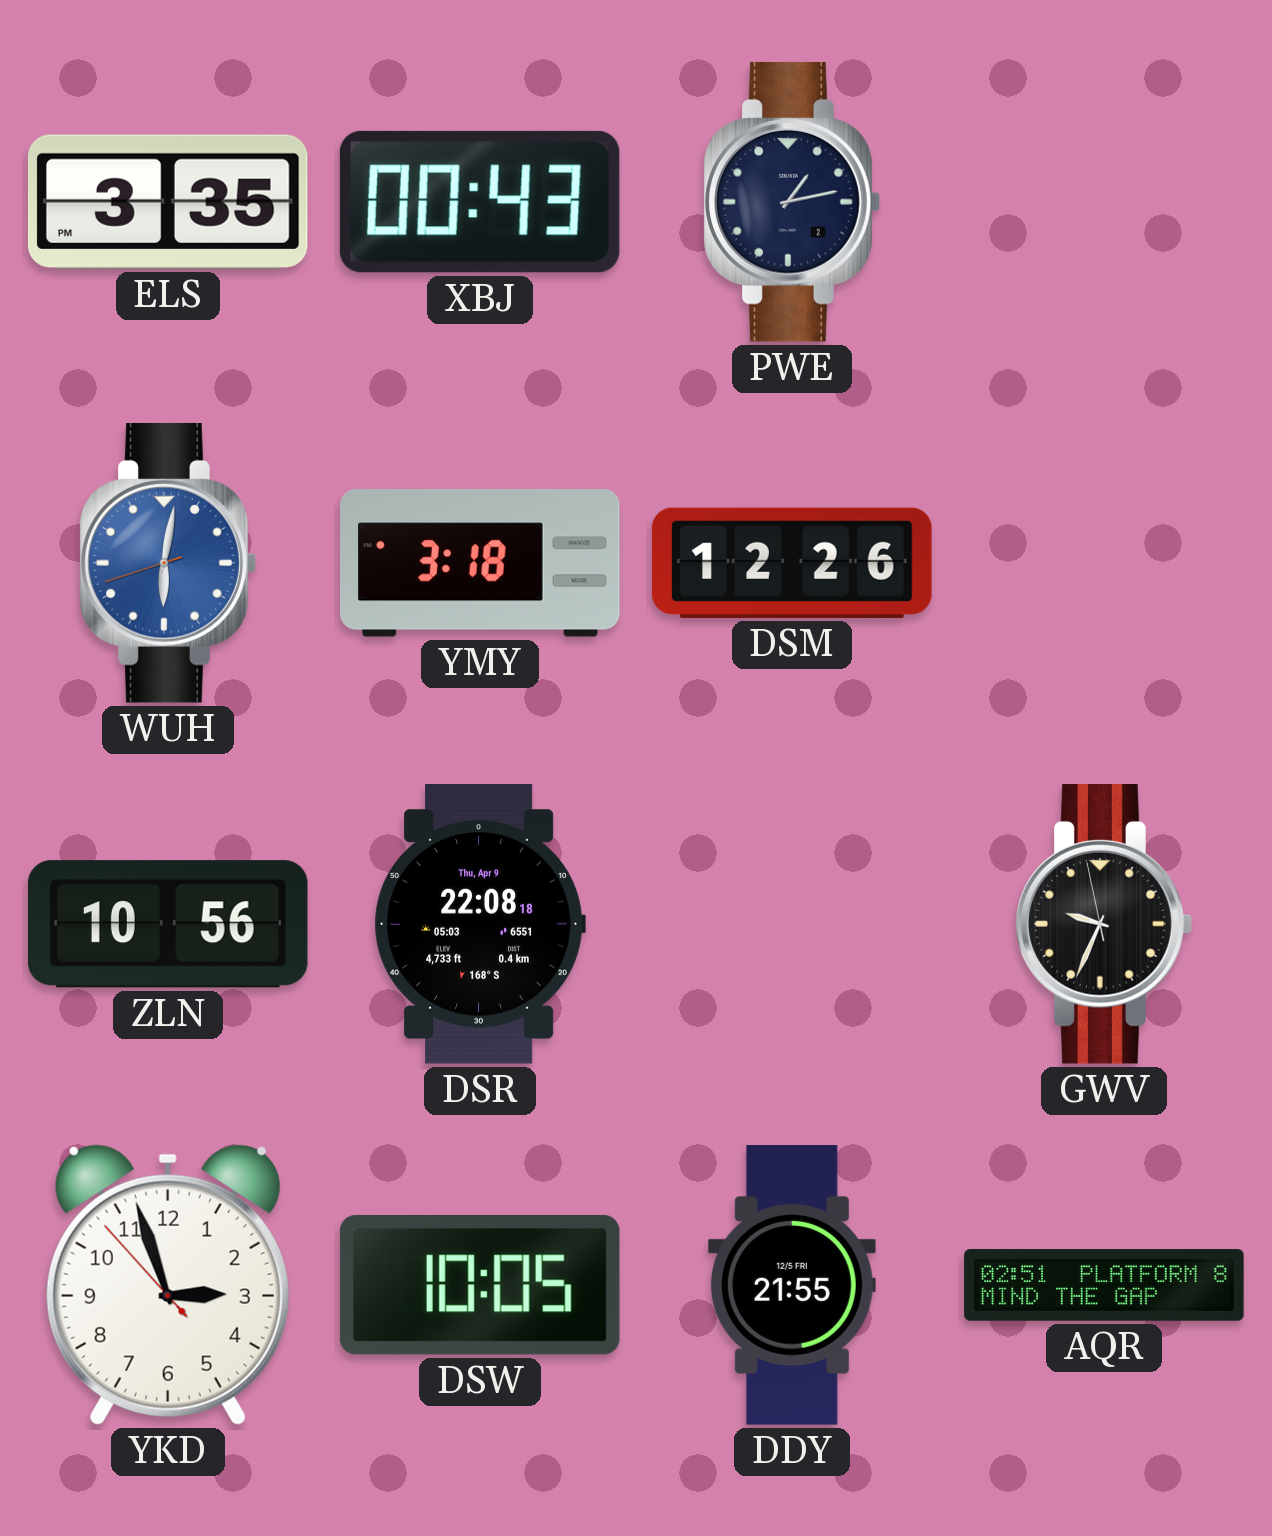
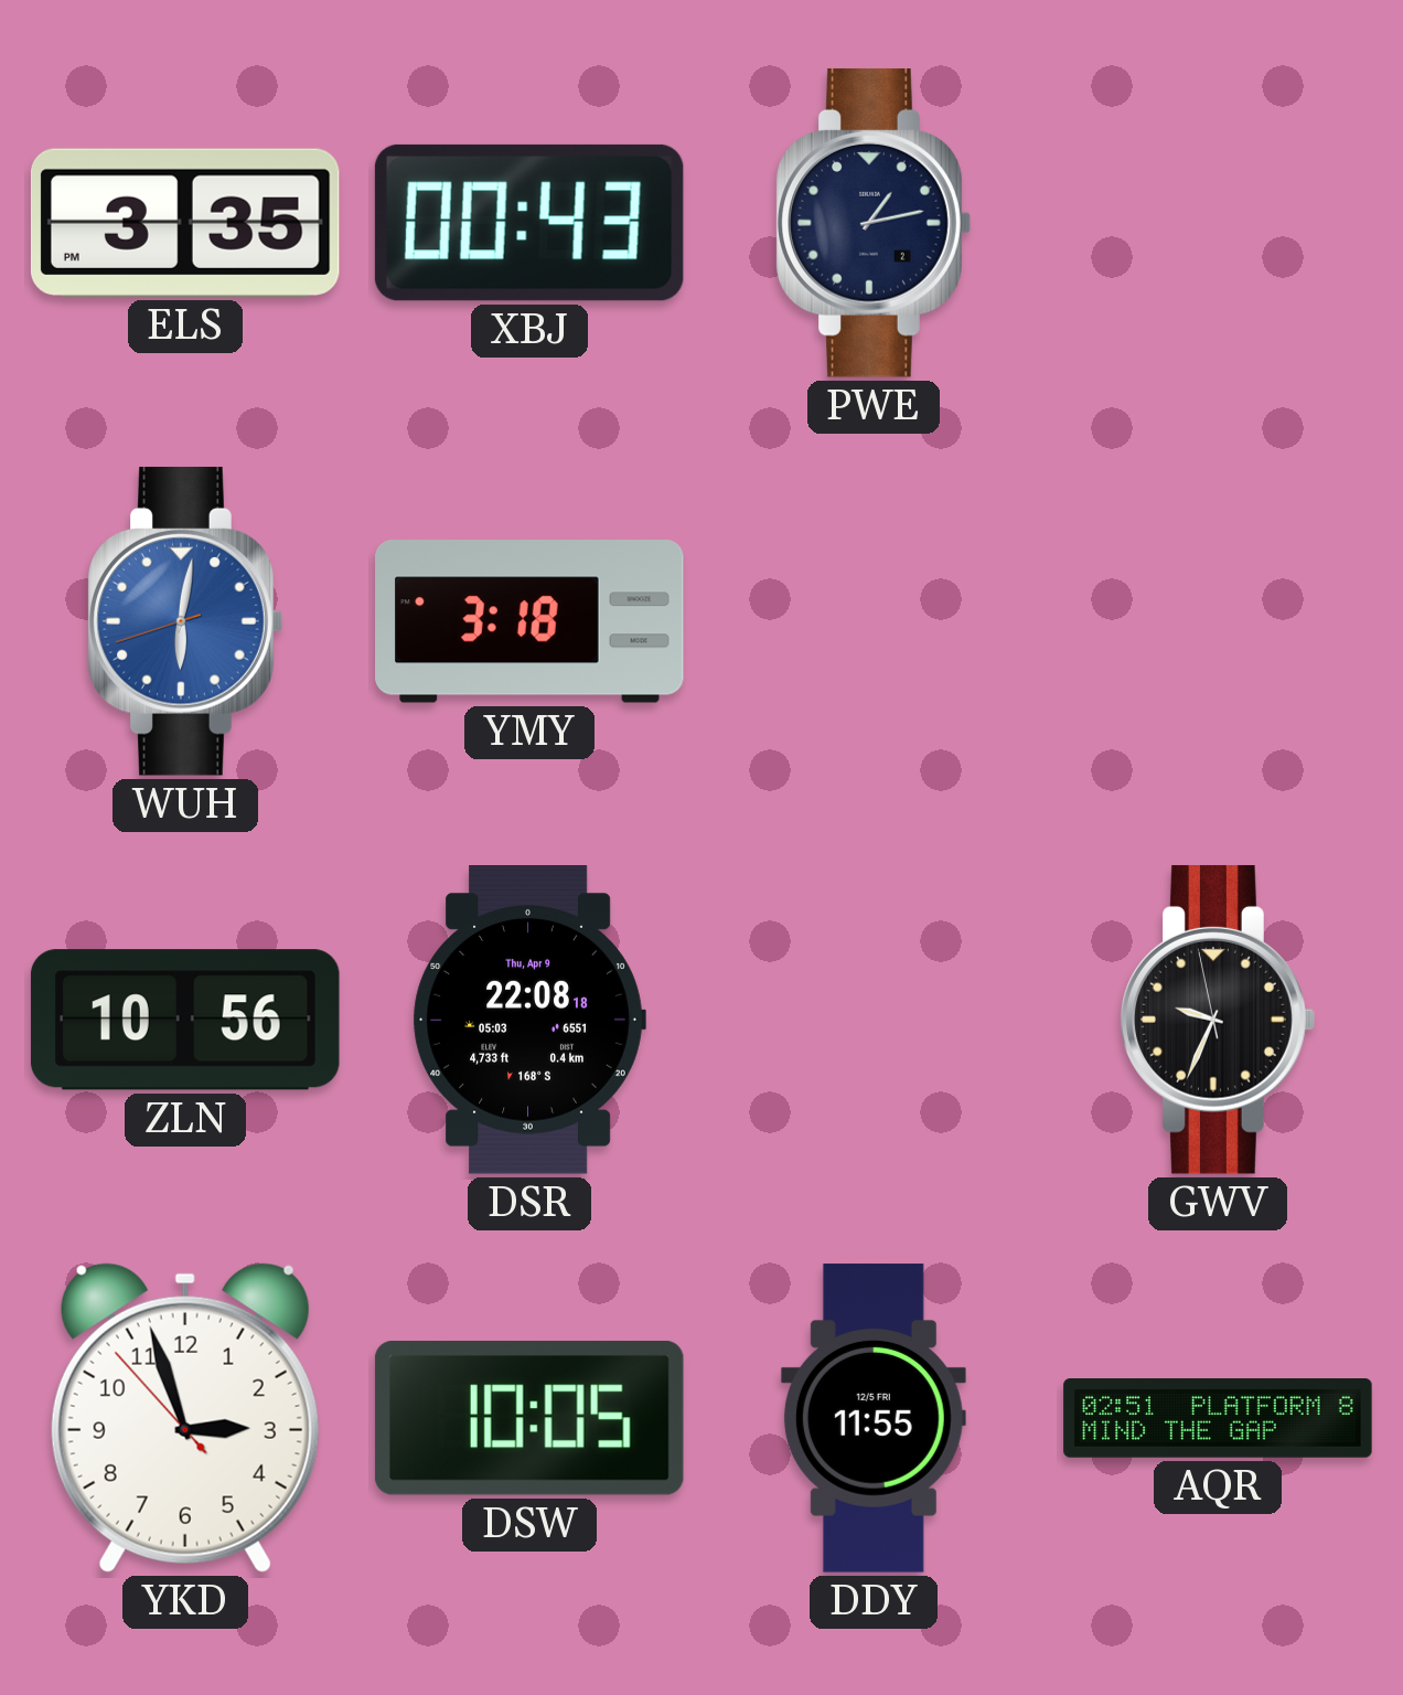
DSM: 12:26 -> none (792, 563)
DDY: 21:55 -> 11:55 (874, 1418)
